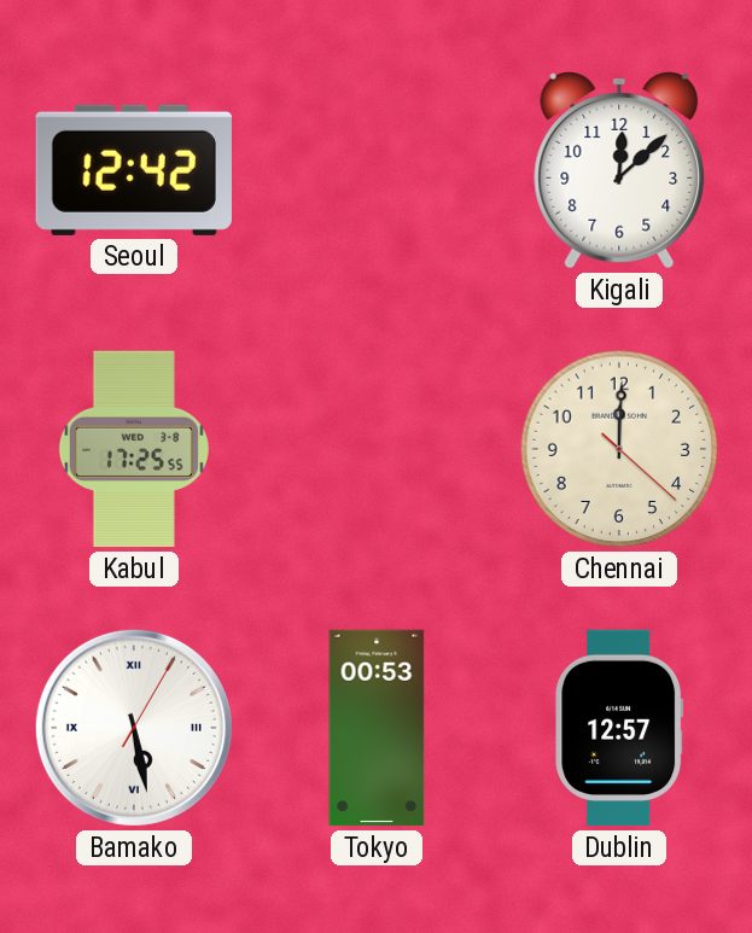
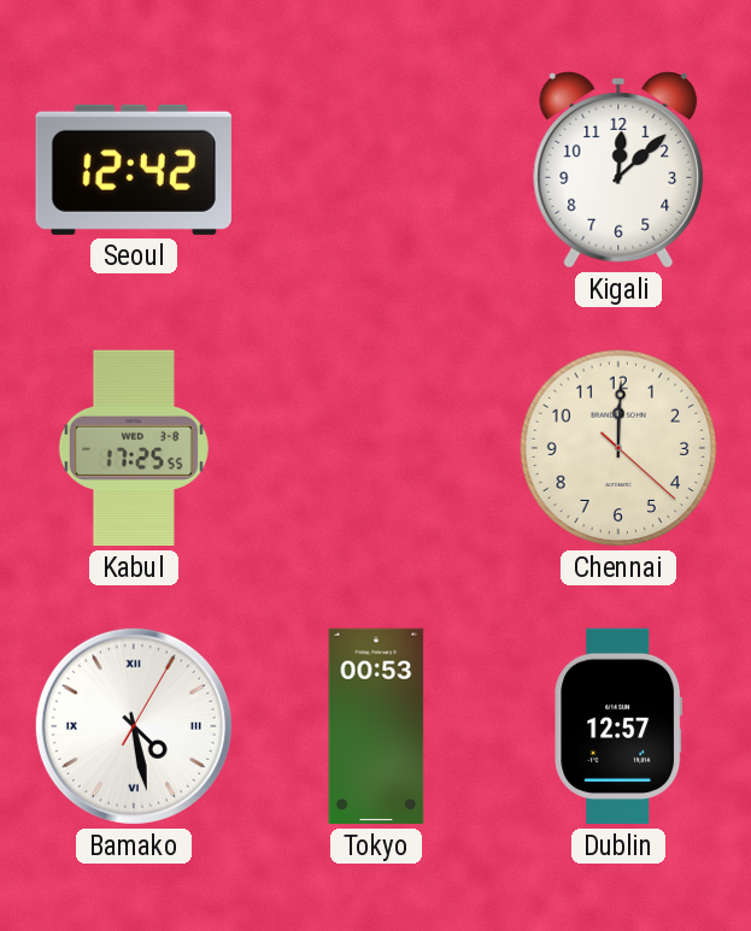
Bamako: 5:28 -> 4:28 (134, 726)
